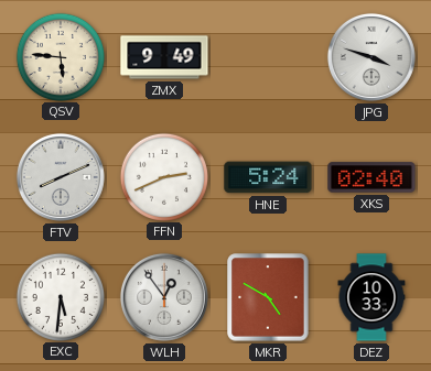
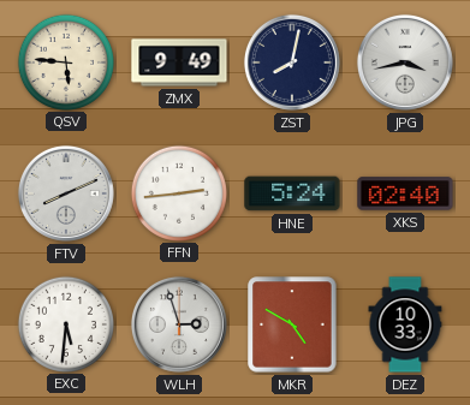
ZST: none -> 8:02 (292, 62)
JPG: 3:48 -> 3:43 (405, 62)
FFN: 2:41 -> 2:44 (178, 192)
WLH: 12:54 -> 2:57 (179, 324)
